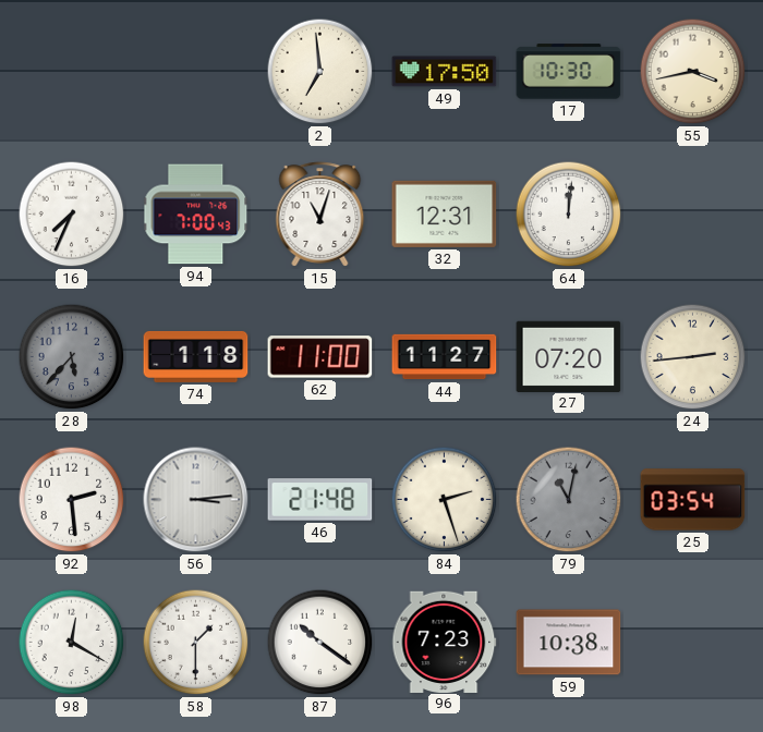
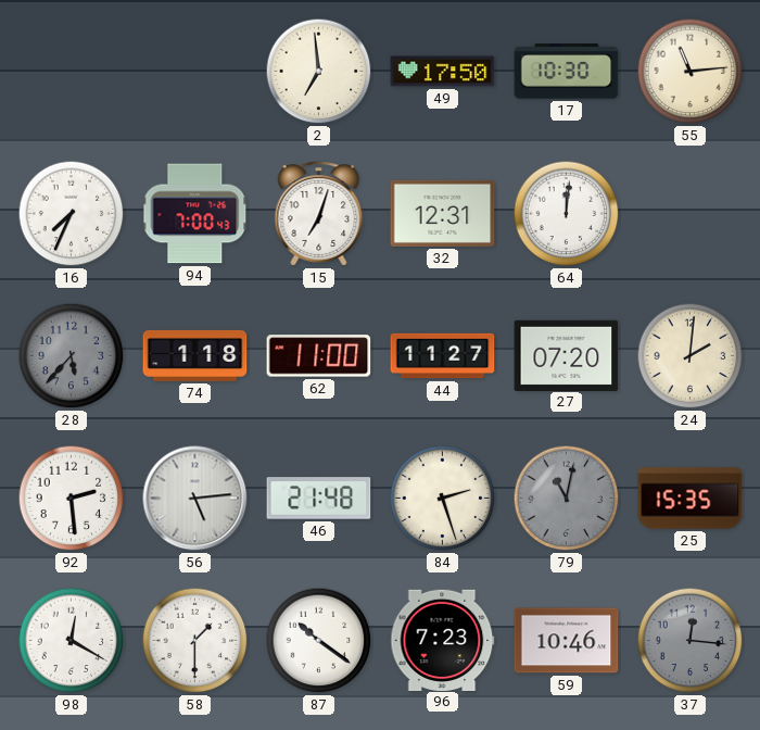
55: 3:43 -> 11:14 (691, 72)
15: 11:03 -> 7:03 (319, 214)
24: 2:44 -> 2:01 (691, 356)
56: 3:14 -> 5:14 (195, 499)
25: 03:54 -> 15:35 (691, 499)
59: 10:38 -> 10:46 (567, 641)
37: none -> 12:16 (691, 641)
